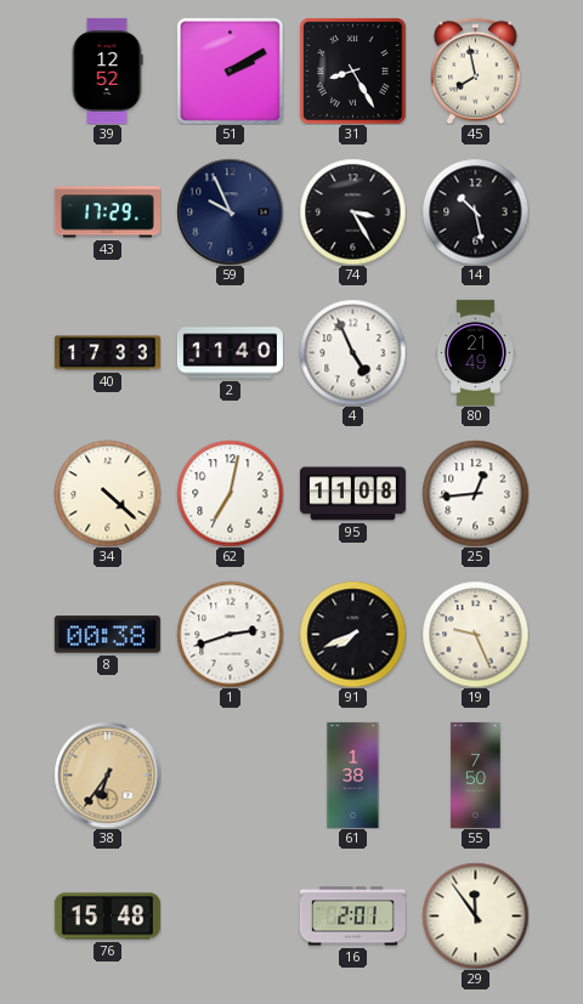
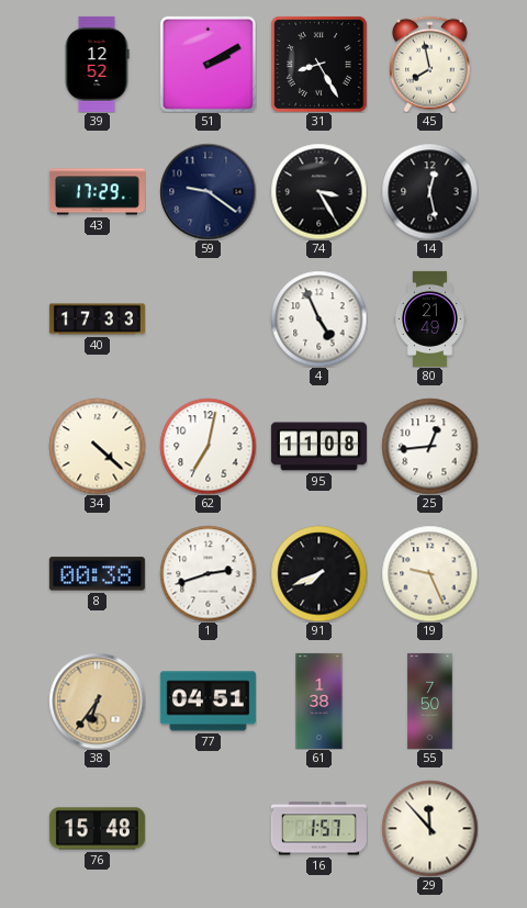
59: 9:56 -> 9:21 (208, 191)
14: 10:28 -> 12:28 (429, 191)
2: 11:40 -> none (230, 353)
77: none -> 04:51 (208, 702)
16: 2:01 -> 1:57 (318, 829)
29: 11:54 -> 11:53 (429, 828)
